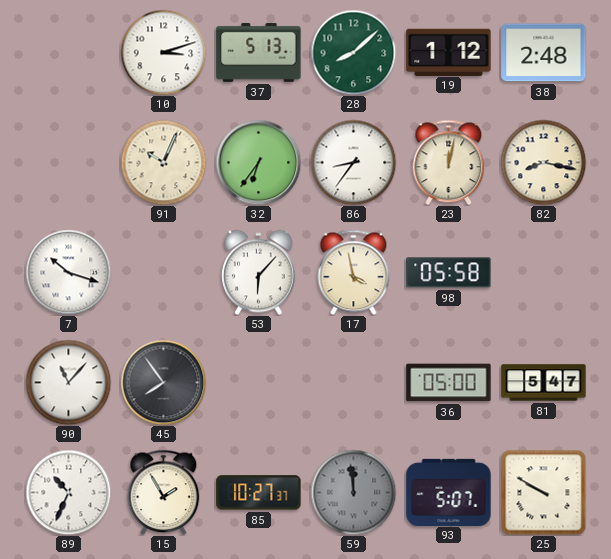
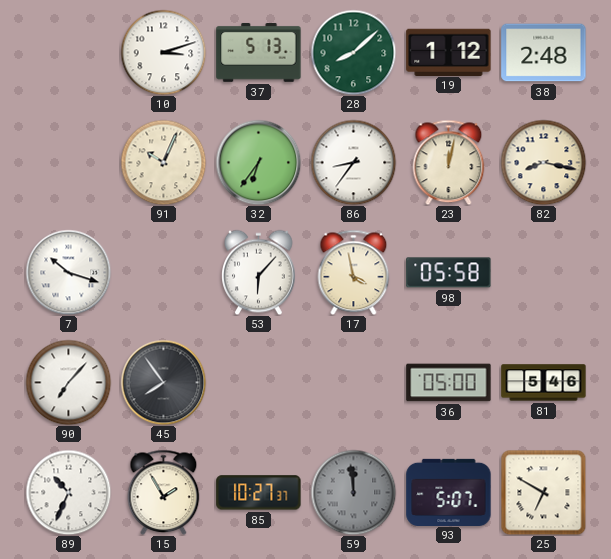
90: 11:07 -> 7:07 (68, 382)
81: 5:47 -> 5:46 (544, 383)
25: 9:50 -> 6:50 (543, 492)
